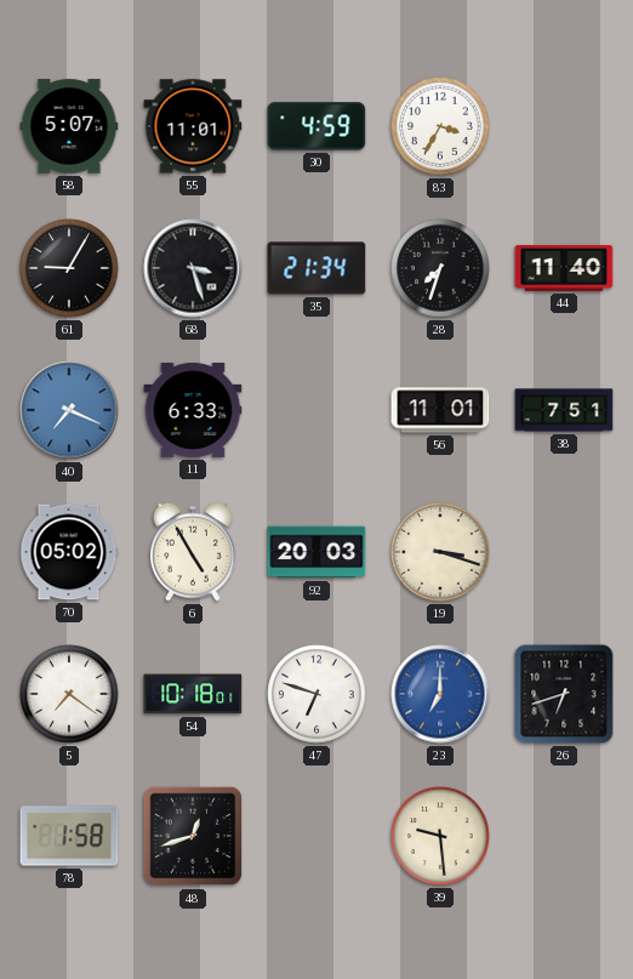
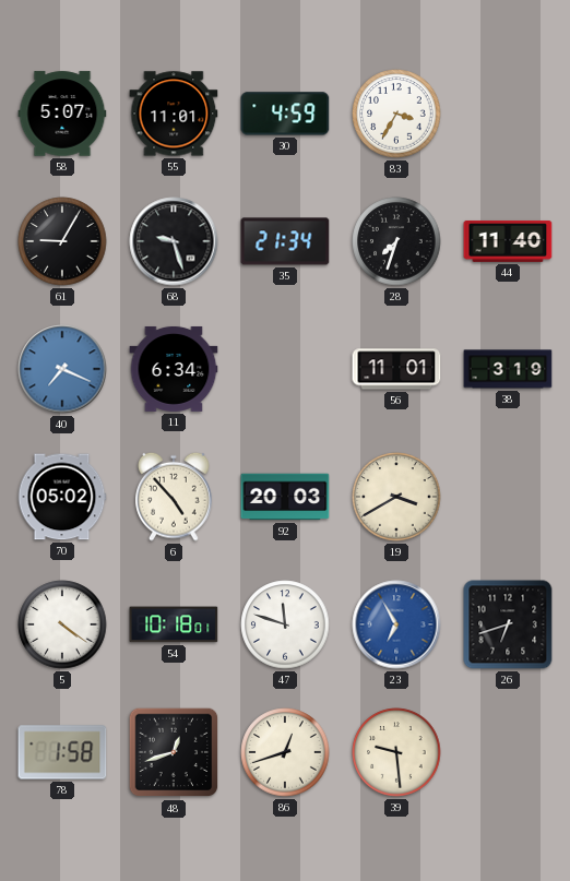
68: 3:27 -> 9:27 (174, 241)
11: 6:33 -> 6:34 (174, 369)
38: 7:51 -> 3:19 (508, 369)
6: 4:55 -> 4:53 (174, 497)
19: 3:18 -> 3:40 (396, 497)
5: 7:21 -> 4:21 (62, 624)
47: 6:48 -> 11:48 (285, 624)
23: 7:00 -> 6:55 (396, 624)
86: none -> 12:42 (285, 752)
